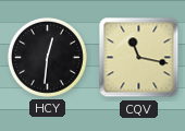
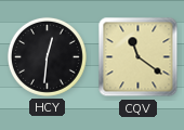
CQV: 11:17 -> 11:21 (139, 57)
